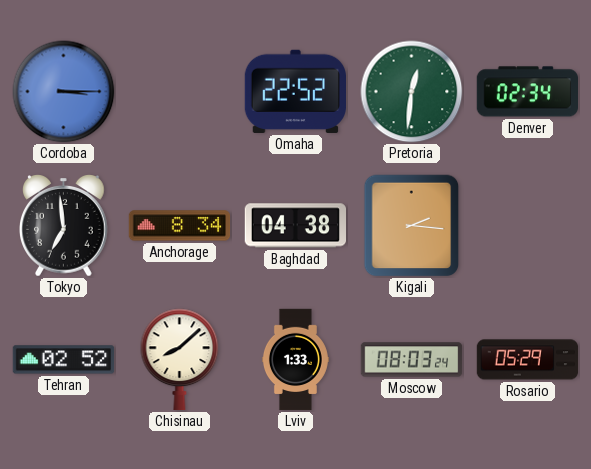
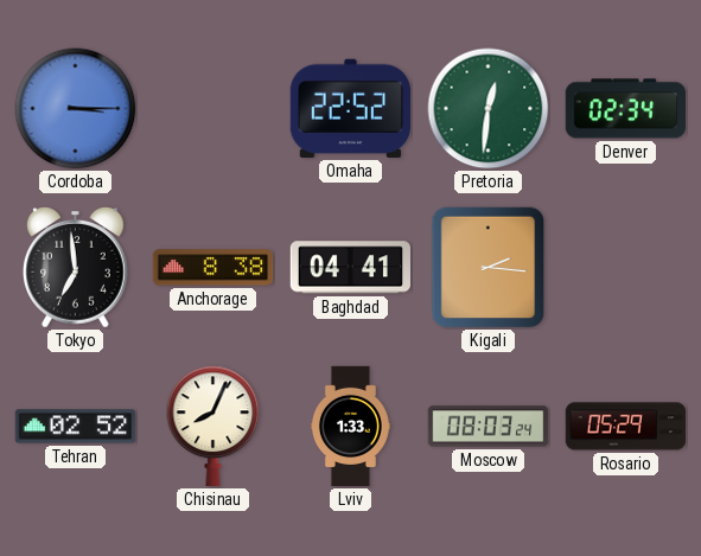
Anchorage: 8:34 -> 8:38 (214, 268)
Baghdad: 04:38 -> 04:41 (351, 268)
Chisinau: 8:08 -> 8:04 (214, 426)
